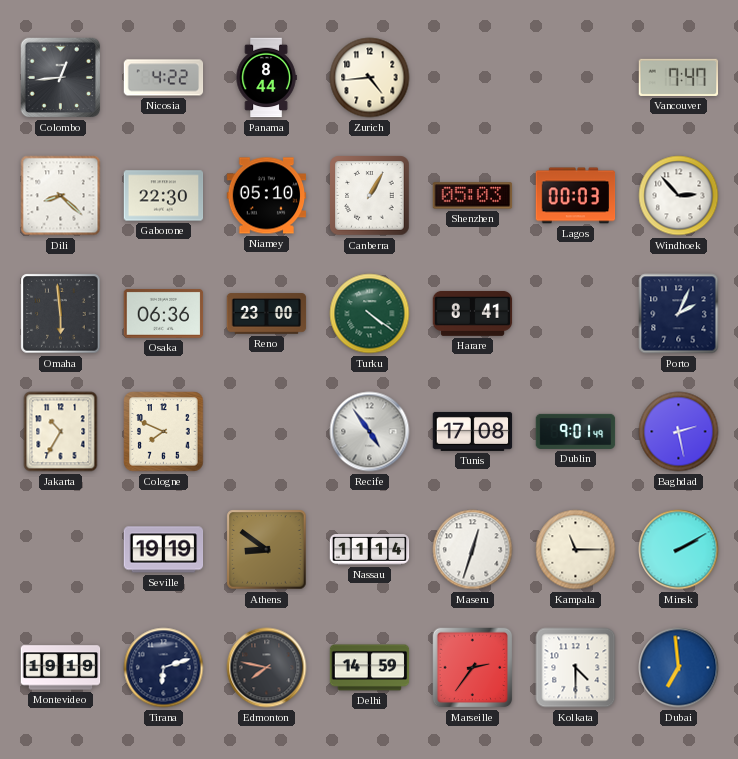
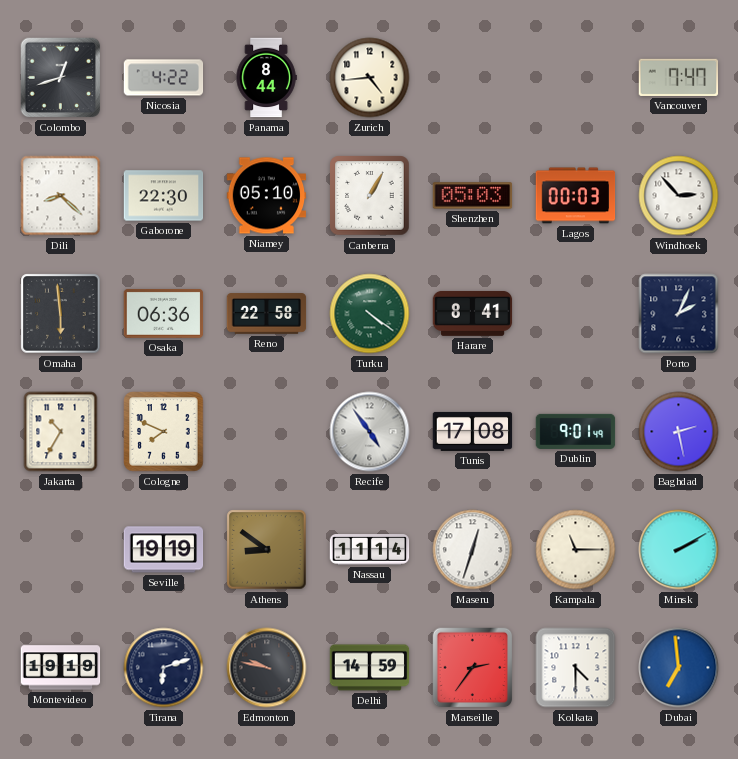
Colombo: 12:44 -> 12:42 (61, 78)
Reno: 23:00 -> 22:58 (267, 314)
Edmonton: 7:47 -> 9:47 (267, 668)
